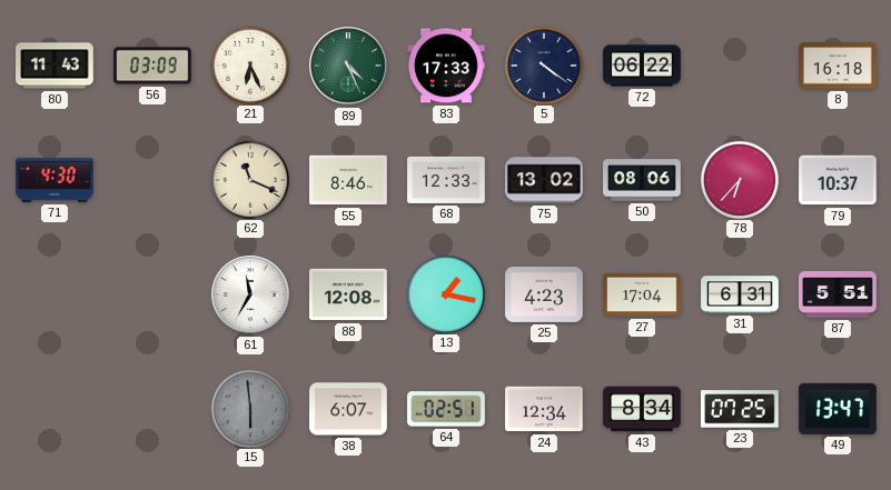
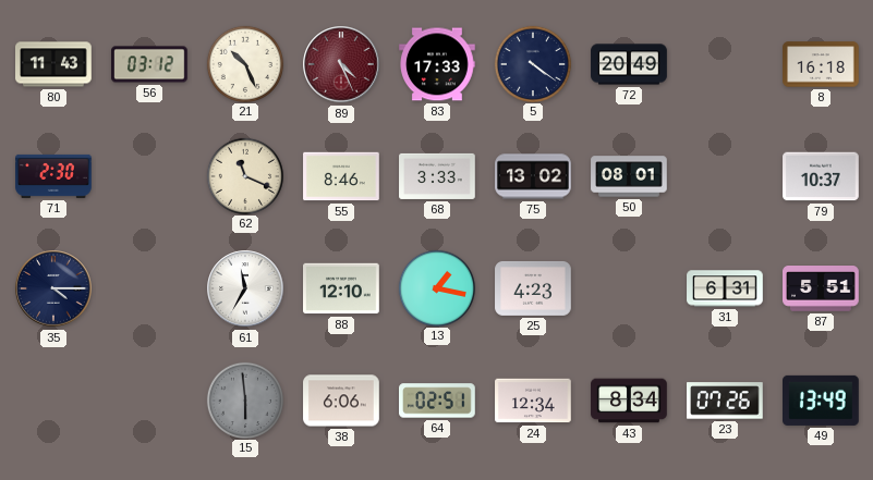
56: 03:09 -> 03:12 (149, 64)
21: 6:26 -> 10:26 (244, 63)
89 dial: green -> burgundy (341, 64)
72: 06:22 -> 20:49 (629, 64)
71: 4:30 -> 2:30 (53, 176)
68: 12:33 -> 3:33 (437, 176)
50: 08:06 -> 08:01 (629, 176)
78: 6:37 -> none (739, 179)
35: none -> 4:15 (53, 288)
88: 12:08 -> 12:10 (341, 288)
27: 17:04 -> none (642, 294)
38: 6:07 -> 6:06 (341, 401)
23: 07:25 -> 07:26 (726, 401)
49: 13:47 -> 13:49 (822, 401)
